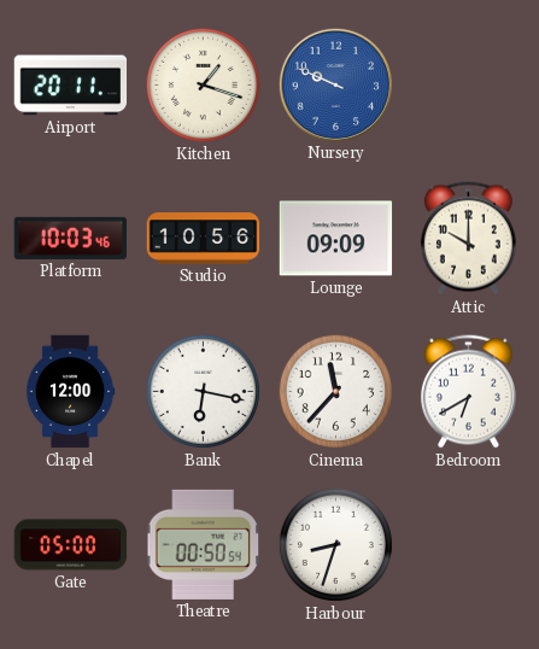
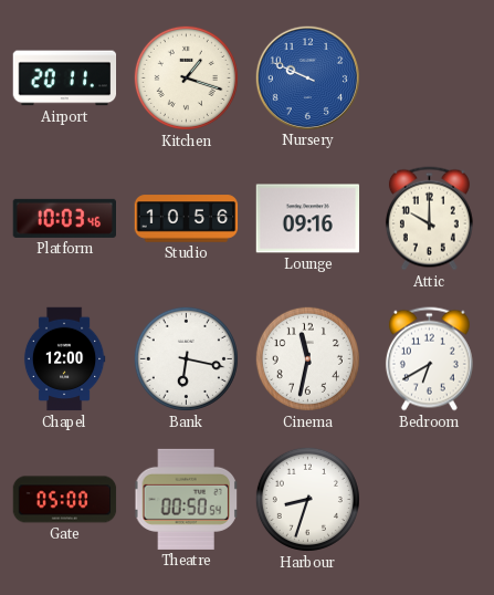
Lounge: 09:09 -> 09:16 (308, 219)
Cinema: 11:37 -> 11:32 (307, 358)
